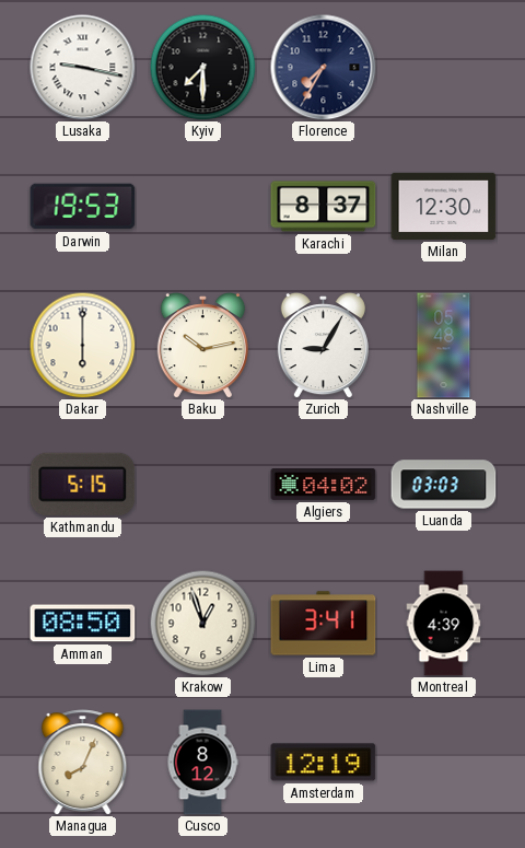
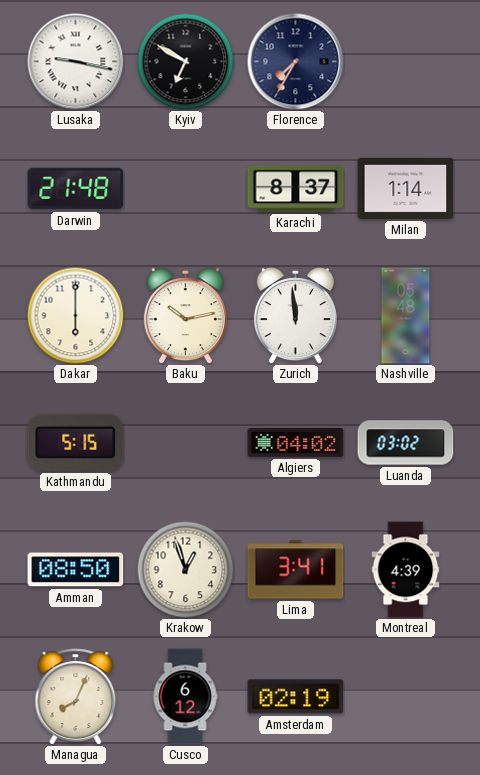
Kyiv: 7:30 -> 6:50 (185, 61)
Darwin: 19:53 -> 21:48 (76, 189)
Milan: 12:30 -> 1:14 (406, 188)
Zurich: 9:05 -> 11:59 (295, 316)
Luanda: 03:03 -> 03:02 (406, 443)
Cusco: 8:12 -> 6:12 (185, 697)
Amsterdam: 12:19 -> 02:19 (296, 697)
